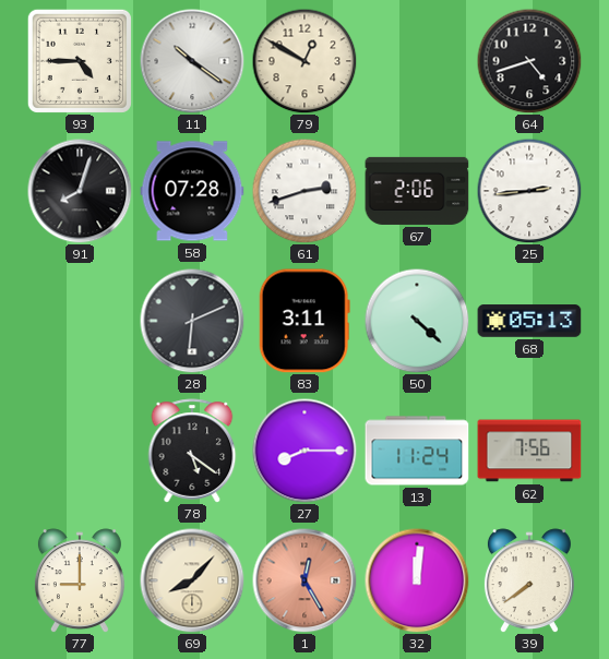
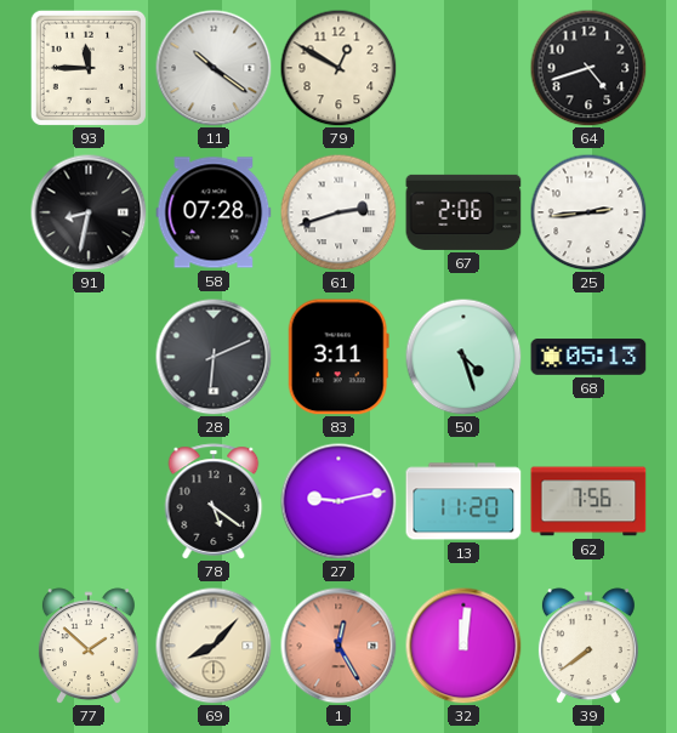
93: 4:45 -> 11:45 (89, 68)
91: 8:03 -> 8:32 (89, 212)
50: 4:22 -> 4:27 (463, 357)
27: 8:15 -> 9:13 (338, 501)
13: 11:24 -> 11:20 (463, 501)
77: 9:00 -> 1:52 (89, 646)
